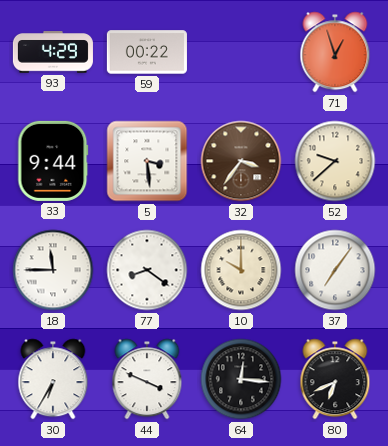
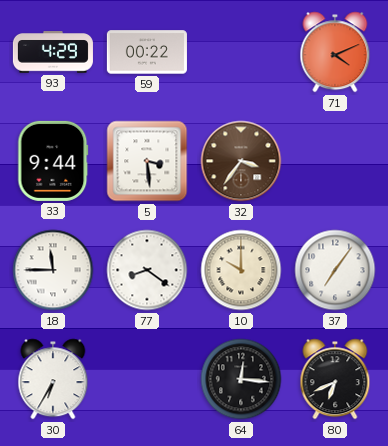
71: 12:57 -> 4:11 (335, 52)
52: 9:38 -> none (335, 161)
44: 3:49 -> none (147, 379)
